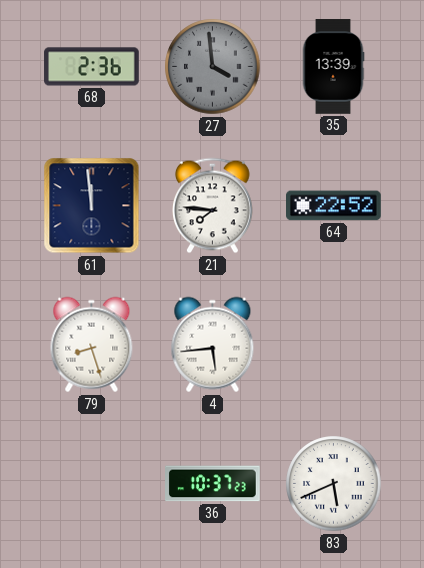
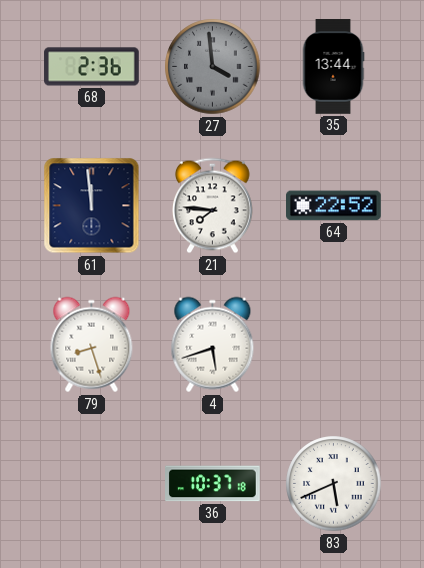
35: 13:39 -> 13:44 (333, 67)
4: 5:44 -> 5:42 (213, 345)
36: 10:37:23 -> 10:37:18 (213, 484)
